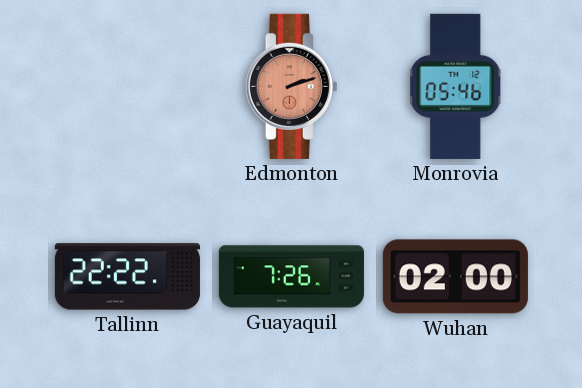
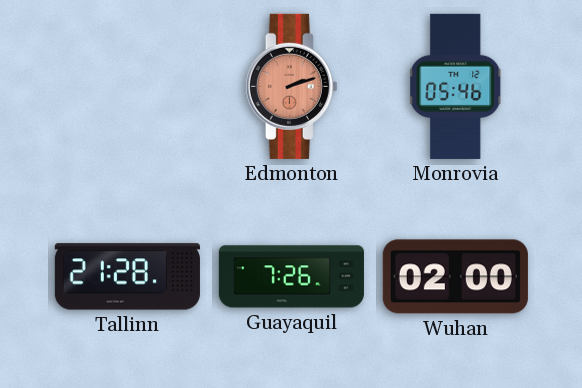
Tallinn: 22:22 -> 21:28 (127, 277)
